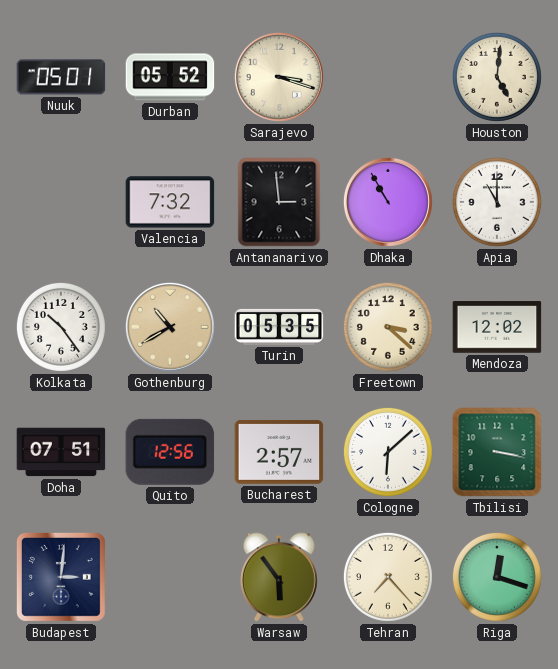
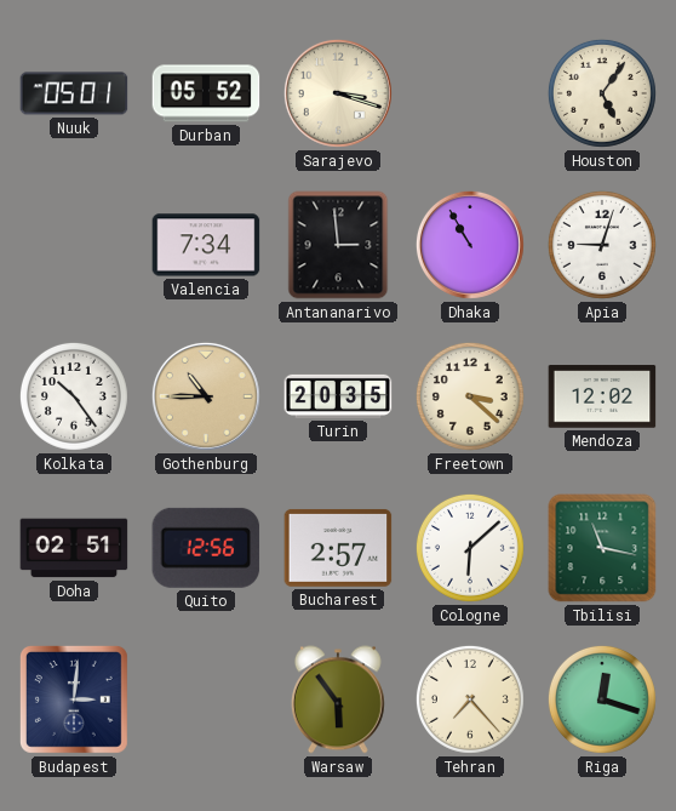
Houston: 5:01 -> 5:06 (602, 93)
Valencia: 7:32 -> 7:34 (206, 245)
Apia: 11:00 -> 9:03 (602, 245)
Gothenburg: 10:40 -> 10:45 (206, 396)
Turin: 05:35 -> 20:35 (338, 396)
Doha: 07:51 -> 02:51 (74, 548)
Tbilisi: 3:17 -> 11:17 (602, 548)
